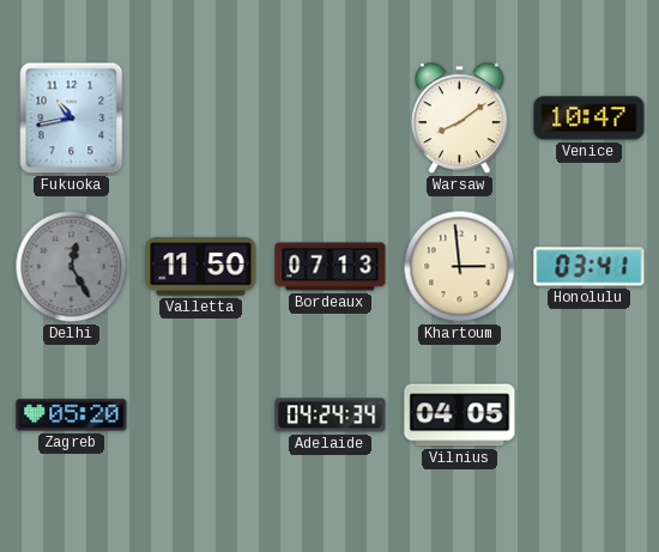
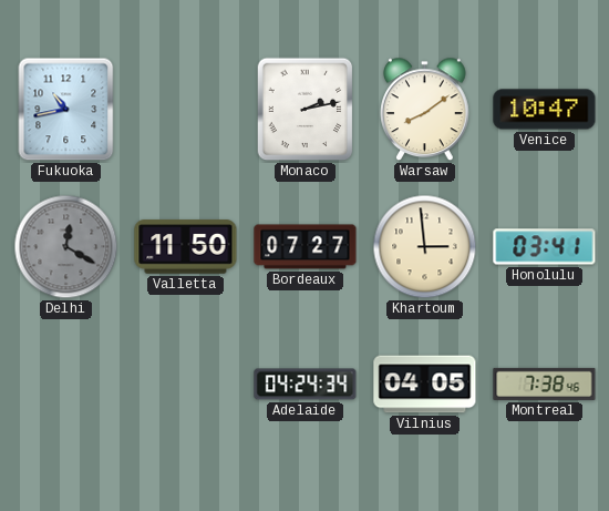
Monaco: none -> 2:13 (306, 110)
Delhi: 12:25 -> 12:20 (66, 247)
Bordeaux: 07:13 -> 07:27 (306, 247)
Zagreb: 05:20 -> none (72, 415)
Montreal: none -> 7:38 (545, 384)
